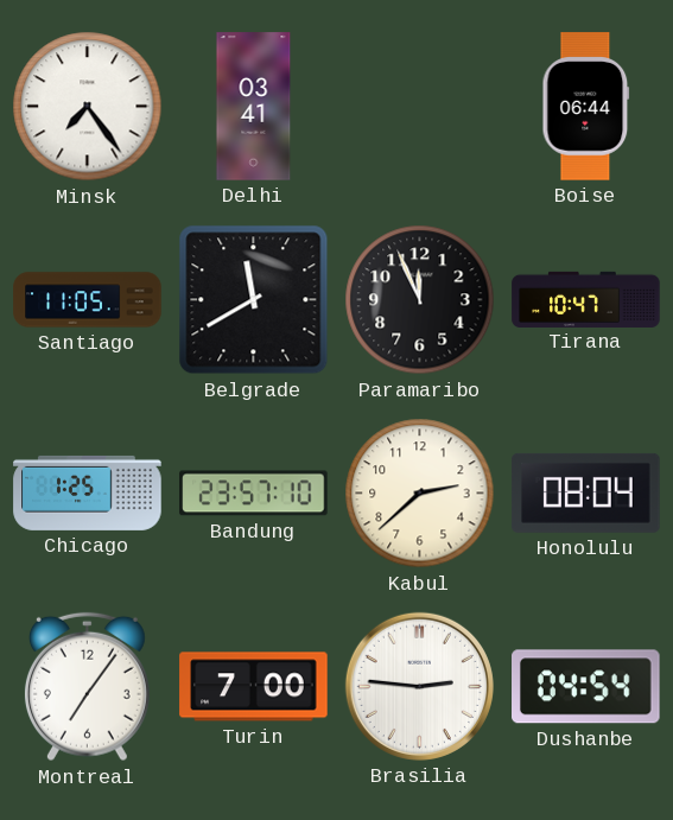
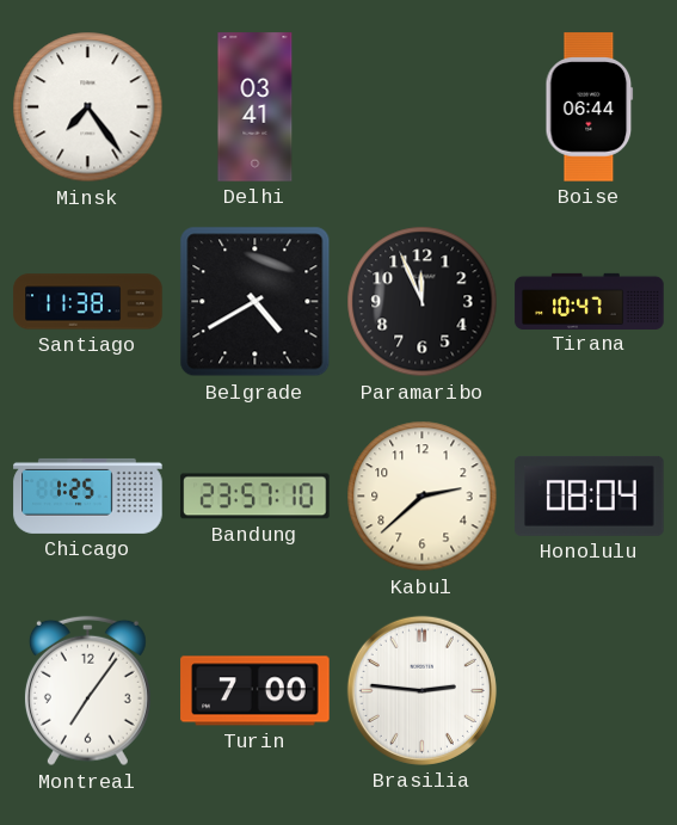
Santiago: 11:05 -> 11:38 (88, 302)
Belgrade: 11:40 -> 4:40 (256, 302)
Dushanbe: 04:54 -> none (586, 687)
